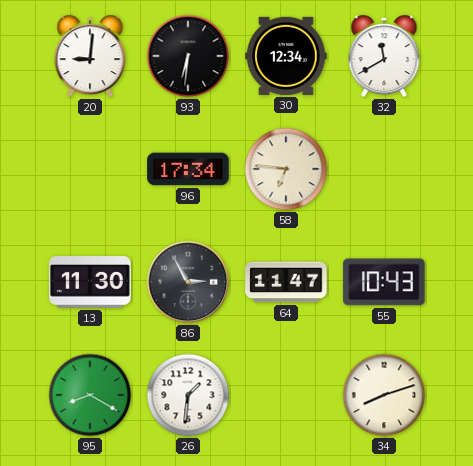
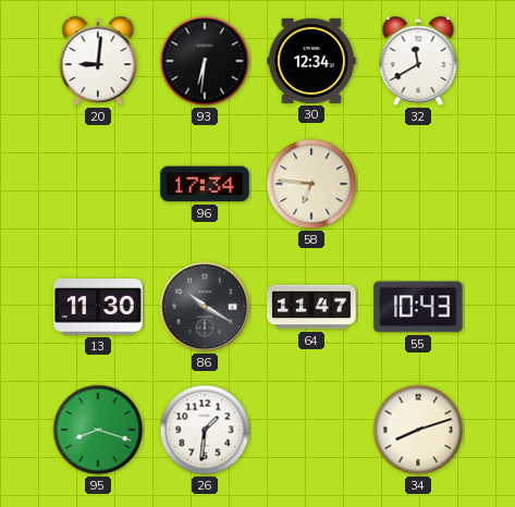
86: 2:55 -> 10:20 (205, 307)
95: 8:20 -> 8:18 (98, 430)
